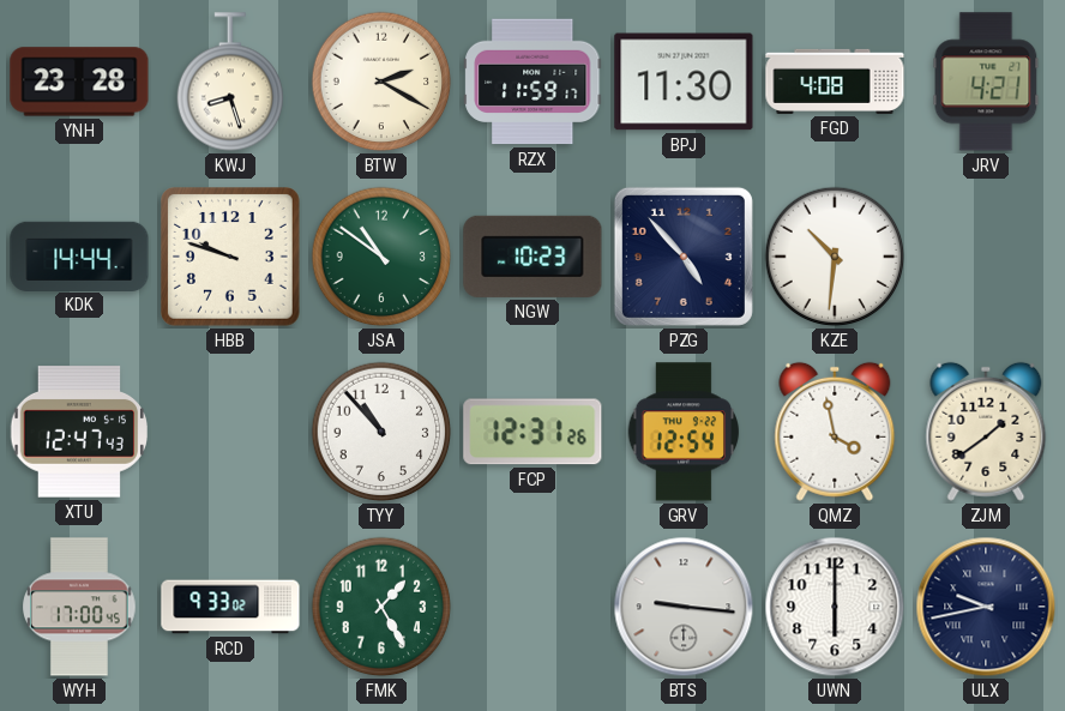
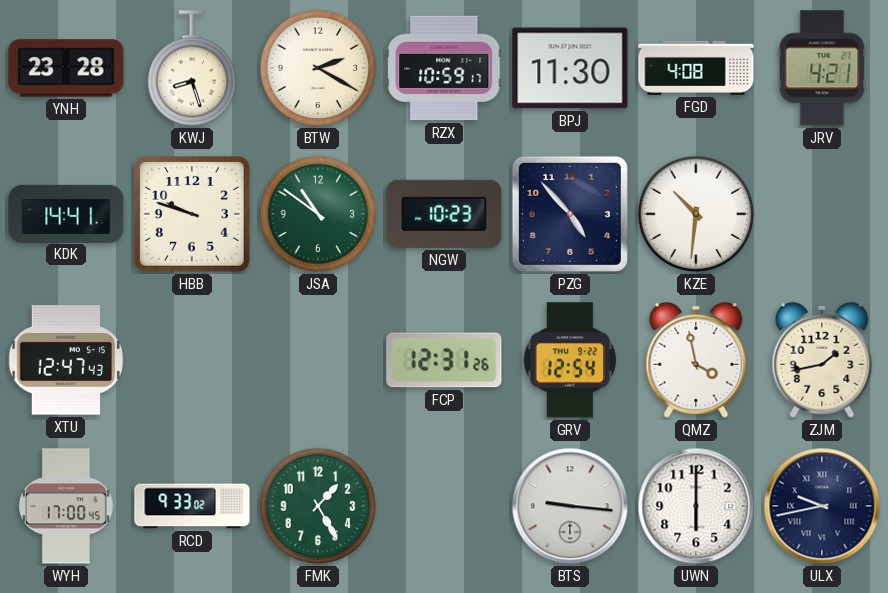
RZX: 11:59 -> 10:59 (444, 68)
KDK: 14:44 -> 14:41 (66, 213)
TYY: 10:53 -> none (381, 432)
ZJM: 1:39 -> 1:43 (822, 360)
